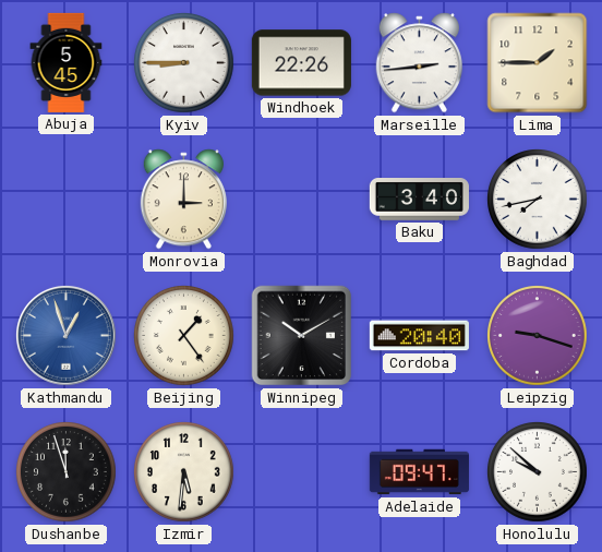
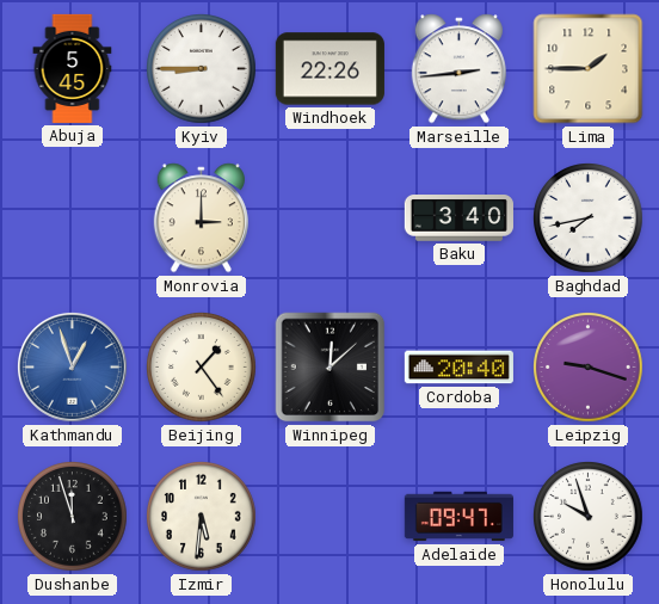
Winnipeg: 10:10 -> 12:08 (331, 368)
Honolulu: 9:52 -> 9:57 (589, 517)
